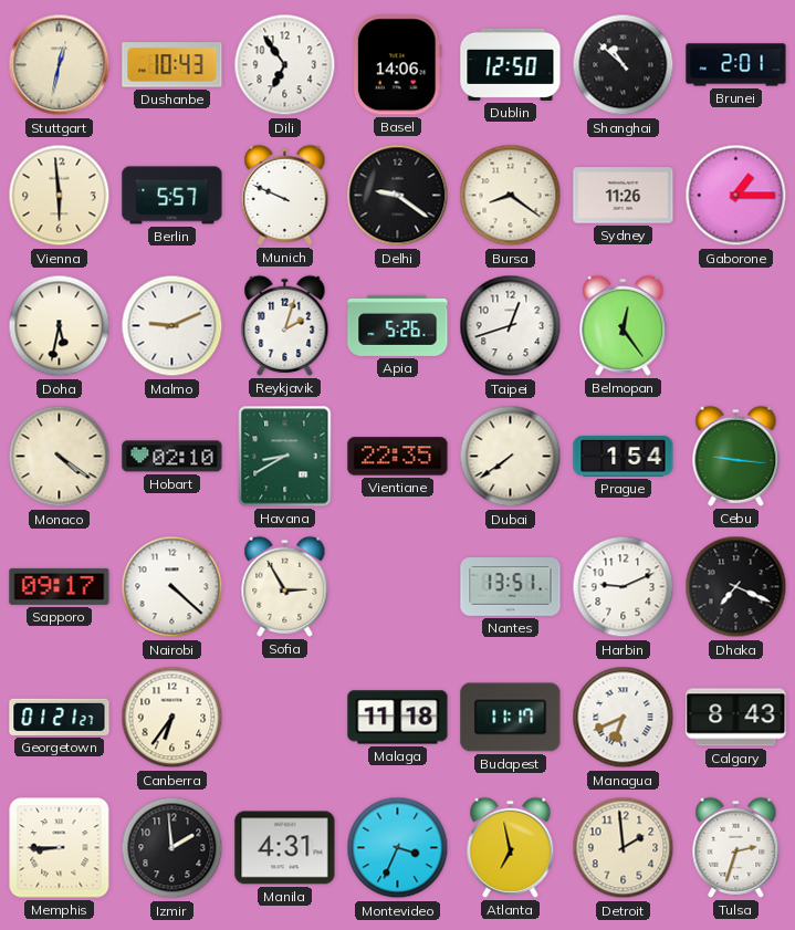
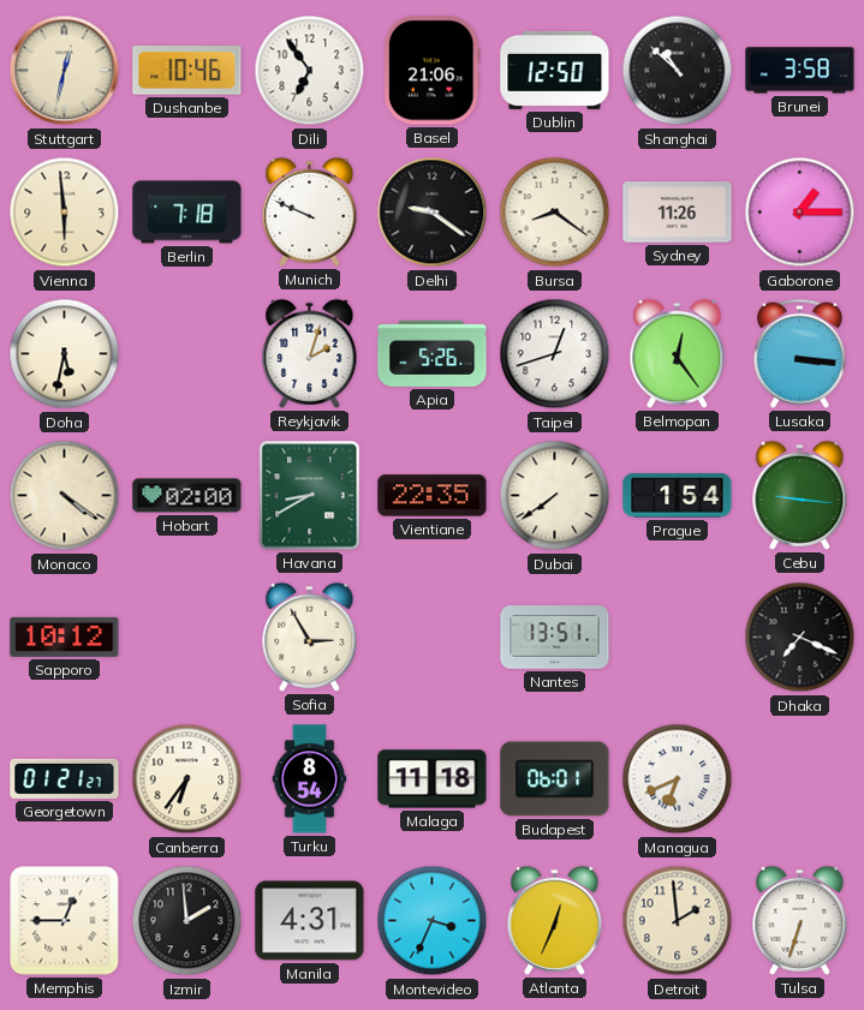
Dushanbe: 10:43 -> 10:46 (187, 71)
Basel: 14:06 -> 21:06 (431, 71)
Brunei: 2:01 -> 3:58 (800, 71)
Berlin: 5:57 -> 7:18 (187, 213)
Malmo: 9:11 -> none (172, 326)
Lusaka: none -> 3:16 (799, 353)
Hobart: 02:10 -> 02:00 (187, 496)
Sapporo: 09:17 -> 10:12 (65, 637)
Nairobi: 4:22 -> none (172, 587)
Harbin: 9:11 -> none (624, 587)
Turku: none -> 8:54 (310, 779)
Budapest: 11:17 -> 06:01 (555, 779)
Calgary: 8:43 -> none (736, 718)
Memphis: 8:45 -> 12:45 (65, 921)
Atlanta: 6:58 -> 12:34 (555, 920)
Tulsa: 2:33 -> 6:33 (800, 920)
